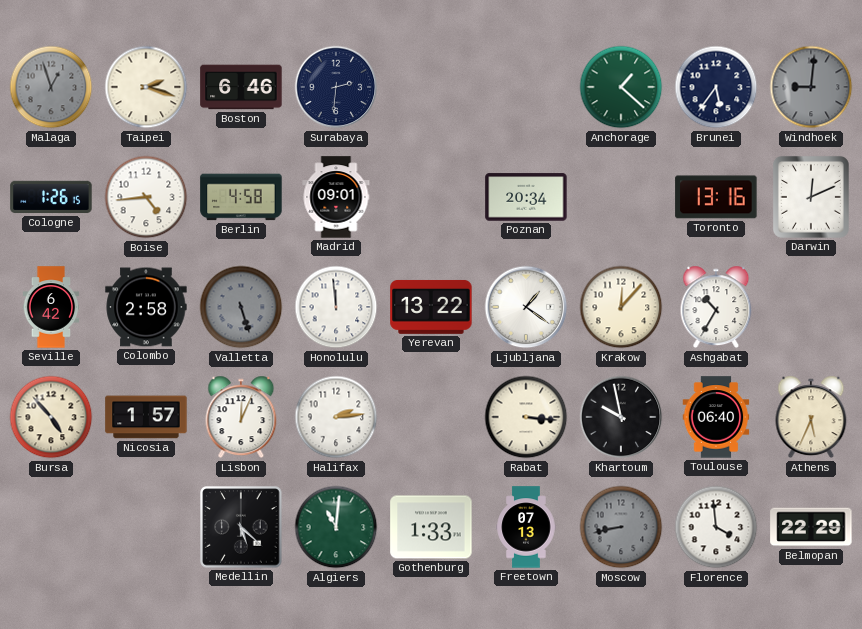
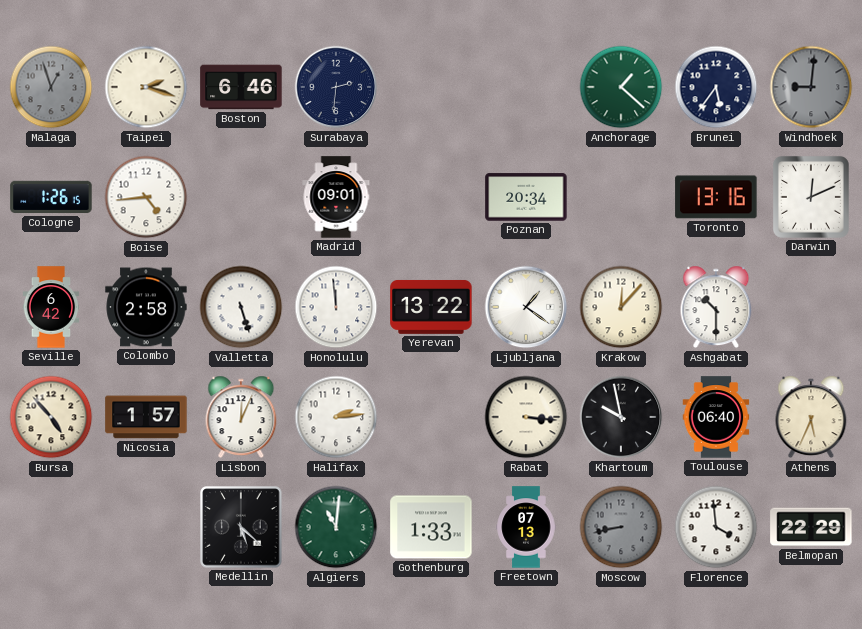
Berlin: 4:58 -> none (241, 197)
Valletta dial: grey -> white (241, 307)
Ashgabat: 10:35 -> 10:30 (716, 307)
